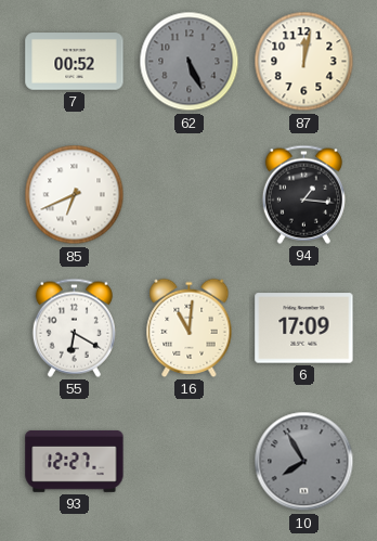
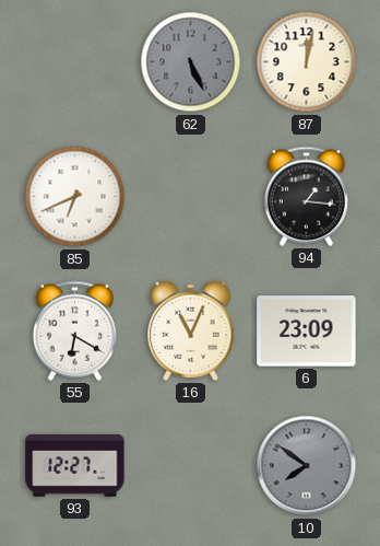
7: 00:52 -> none (75, 62)
16: 11:01 -> 11:04 (191, 330)
6: 17:09 -> 23:09 (307, 332)
10: 7:55 -> 7:51 (307, 466)
